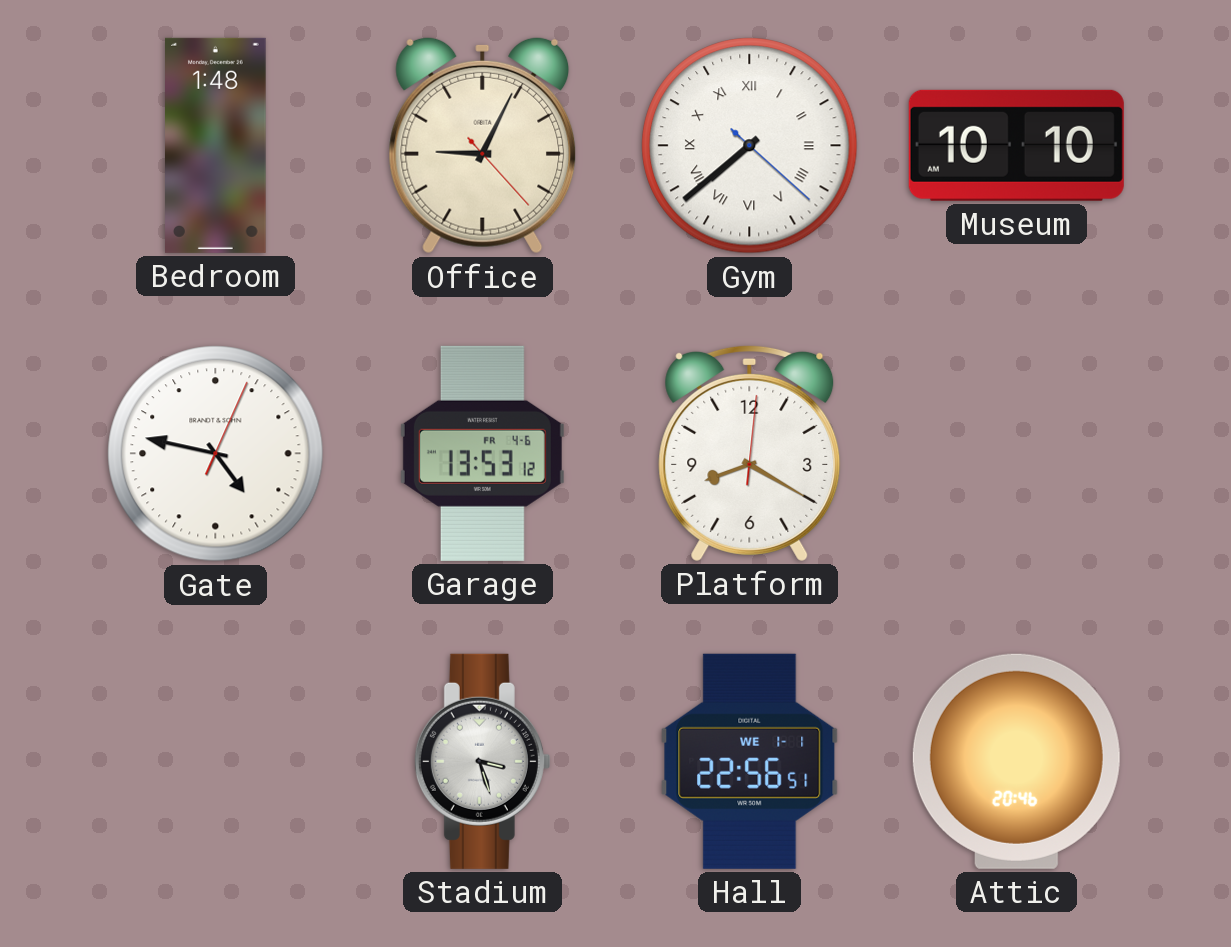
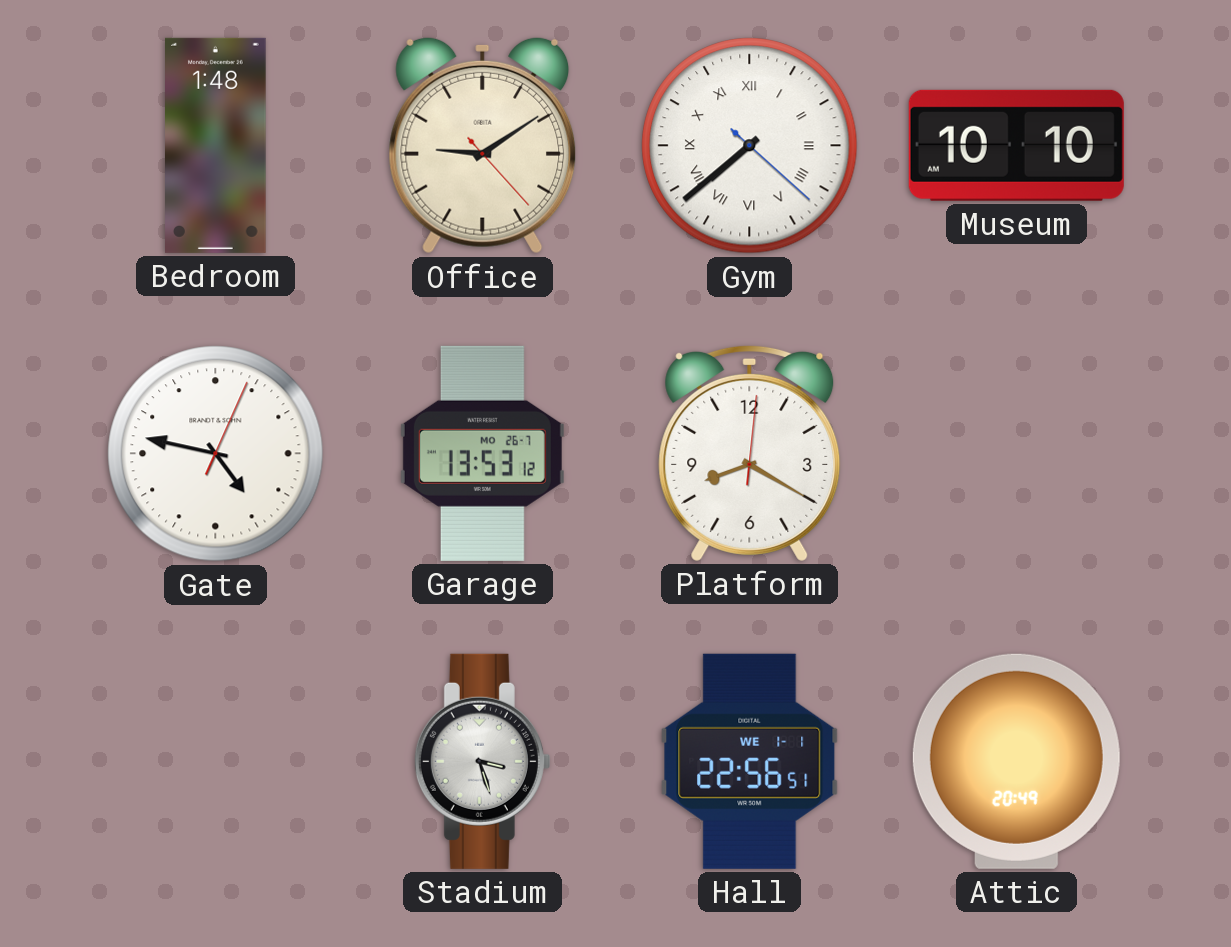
Office: 9:04 -> 9:09 (483, 145)
Garage date: FR 4-6 -> MO 26-7 (482, 453)
Attic: 20:46 -> 20:49 (1016, 761)
